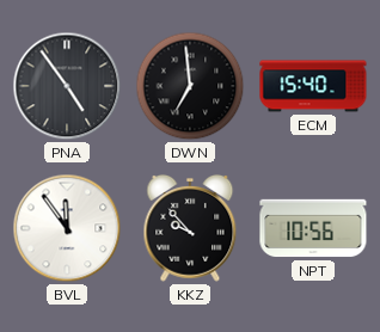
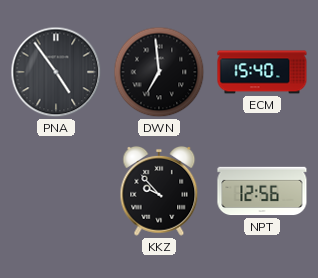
BVL: 11:54 -> none (67, 228)
NPT: 10:56 -> 12:56 (262, 191)
